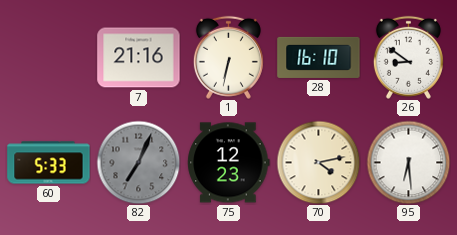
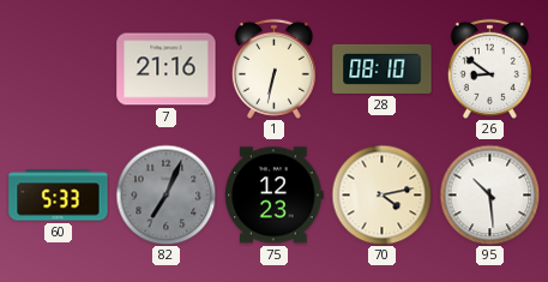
28: 16:10 -> 08:10 (383, 68)
95: 6:29 -> 10:29 (489, 194)
